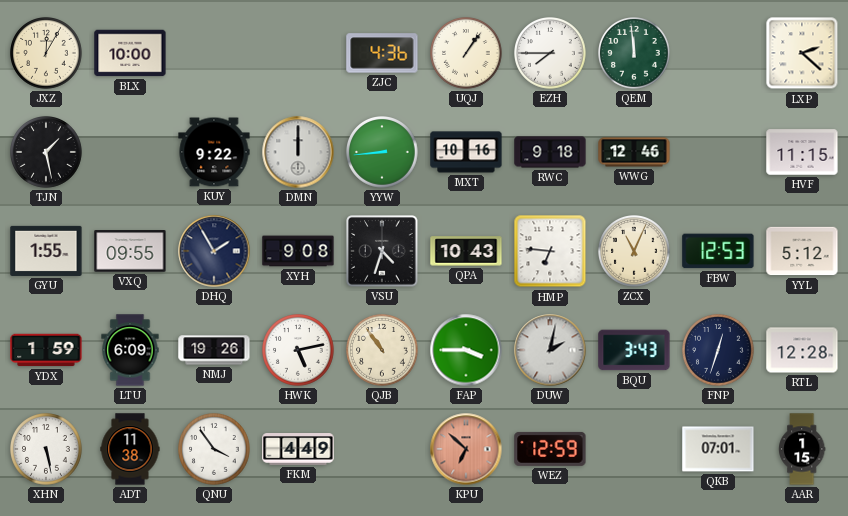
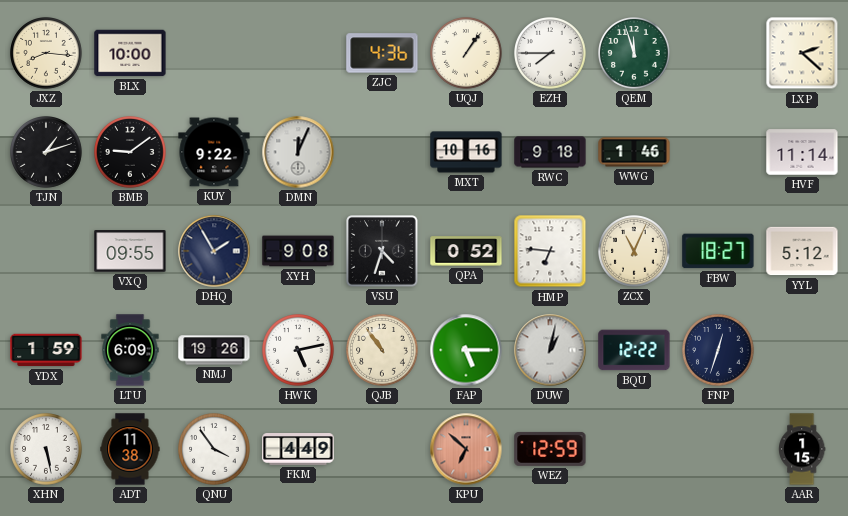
JXZ: 12:05 -> 8:16 (46, 53)
QEM: 11:59 -> 11:57 (634, 53)
TJN: 1:28 -> 1:12 (46, 152)
BMB: none -> 9:09 (130, 152)
DMN: 12:00 -> 12:04 (298, 152)
YYW: 8:44 -> none (382, 152)
WWG: 12:46 -> 1:46 (634, 152)
HVF: 11:15 -> 11:14 (802, 152)
GYU: 1:55 -> none (46, 251)
QPA: 10:43 -> 0:52 (466, 251)
FBW: 12:53 -> 18:27 (718, 251)
FAP: 3:45 -> 5:15 (466, 350)
DUW: 2:02 -> 1:02 (550, 350)
BQU: 3:43 -> 12:22 (634, 350)
RTL: 12:28 -> none (802, 350)
QKB: 07:01 -> none (718, 449)
